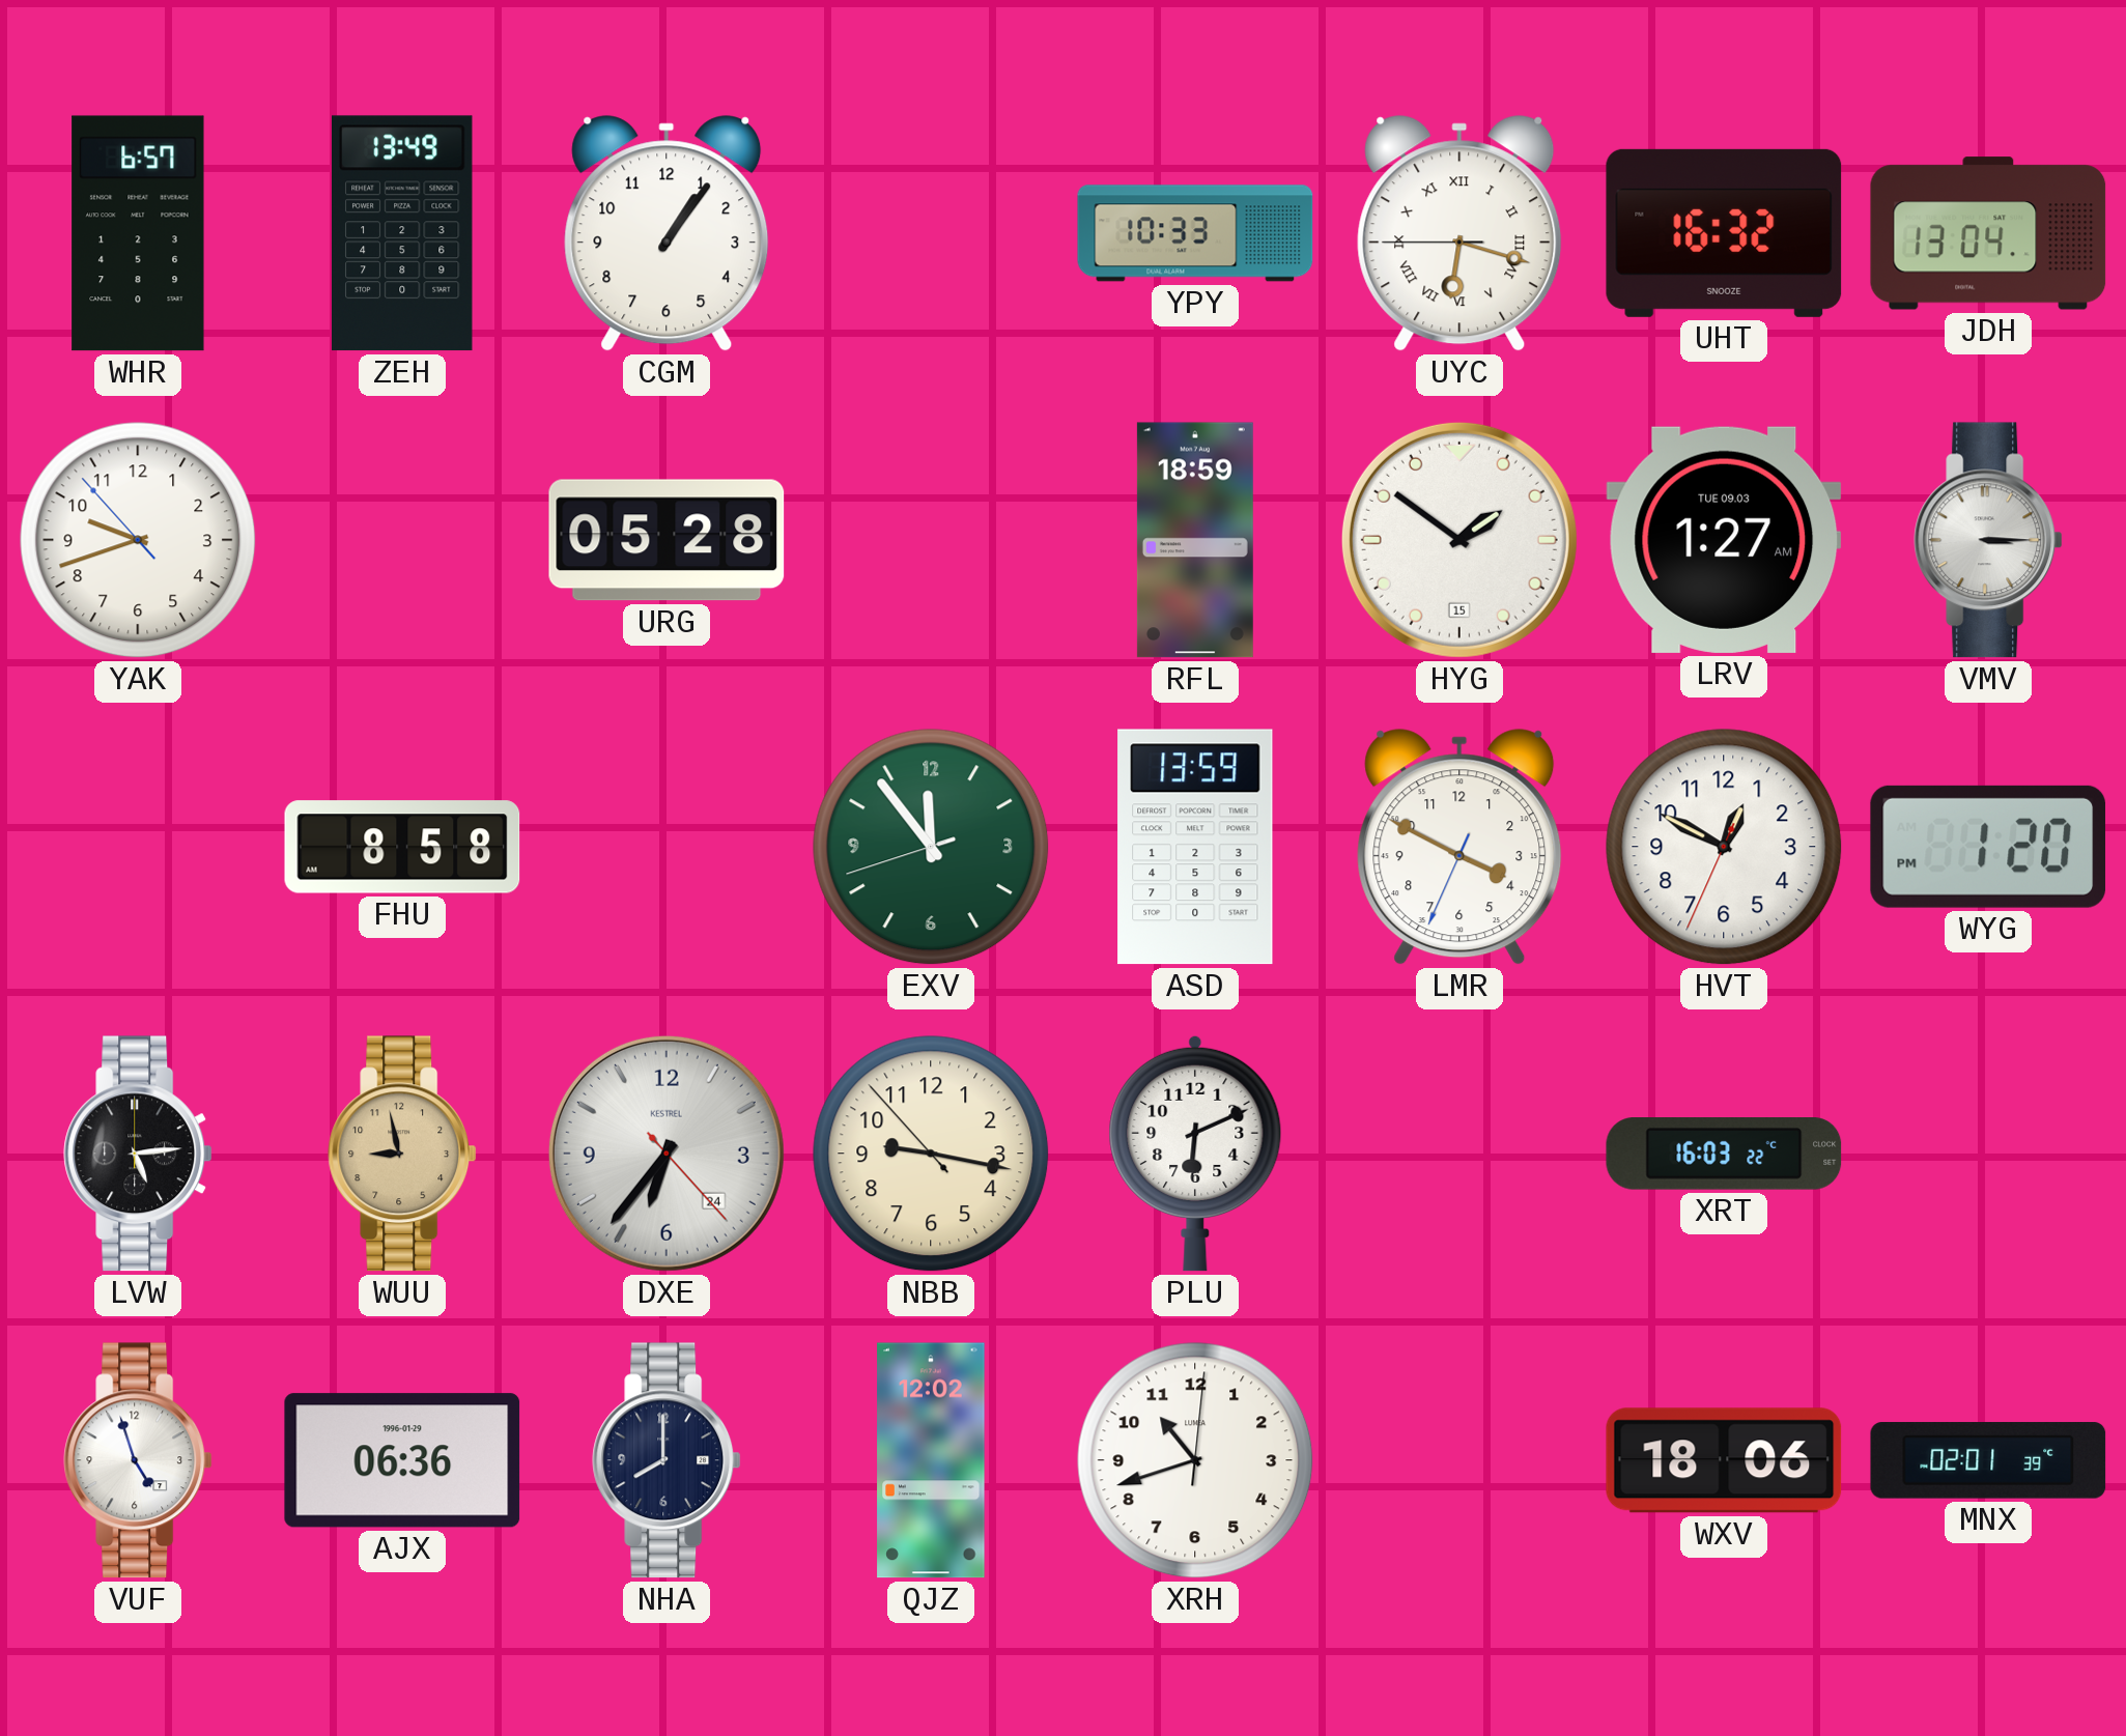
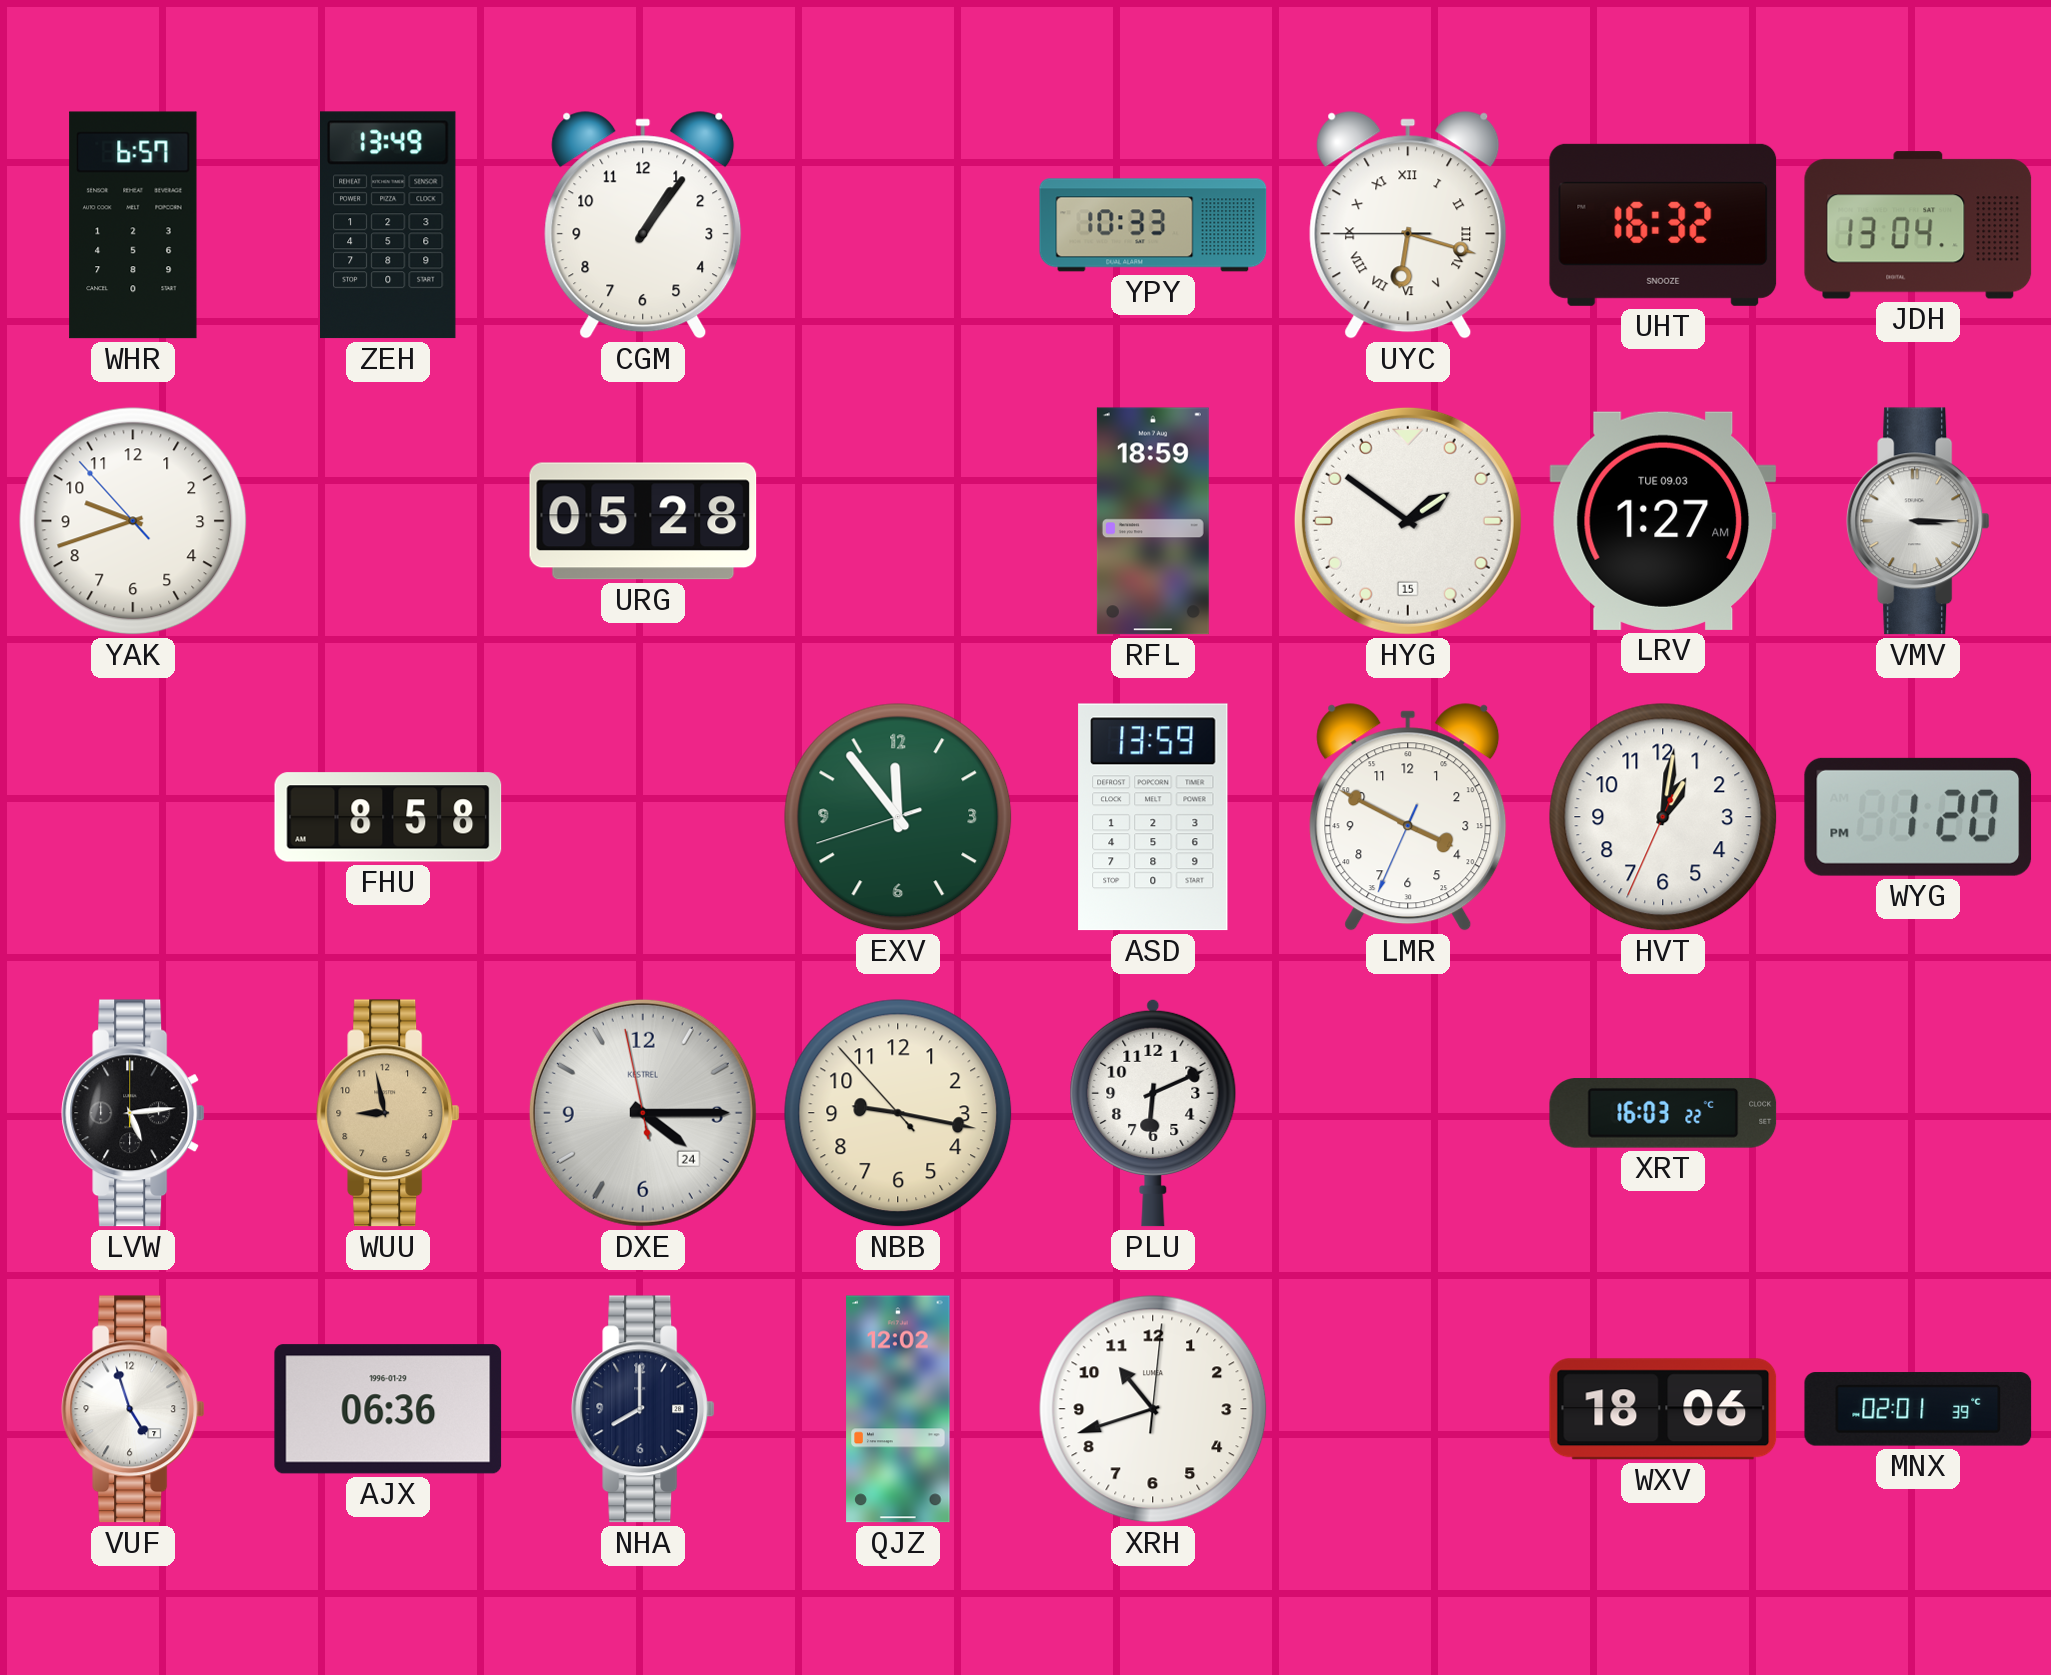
HVT: 12:49 -> 1:01 (1663, 817)
DXE: 6:36 -> 4:14 (643, 1113)
